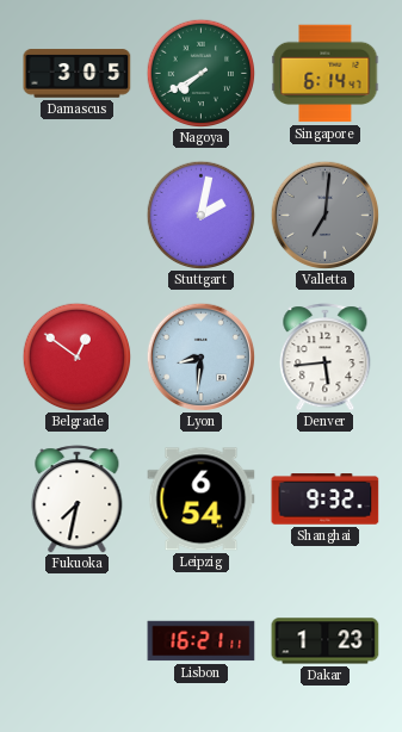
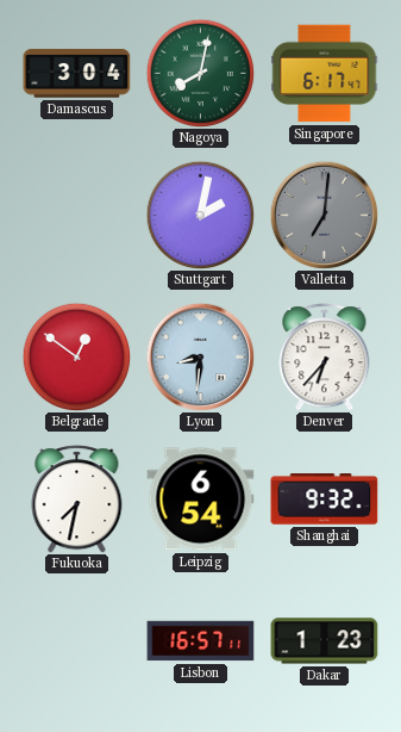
Damascus: 3:05 -> 3:04 (77, 74)
Nagoya: 7:40 -> 8:02 (200, 73)
Singapore: 6:14 -> 6:17 (325, 74)
Denver: 5:44 -> 6:37 (325, 358)
Lisbon: 16:21 -> 16:57 (201, 641)
